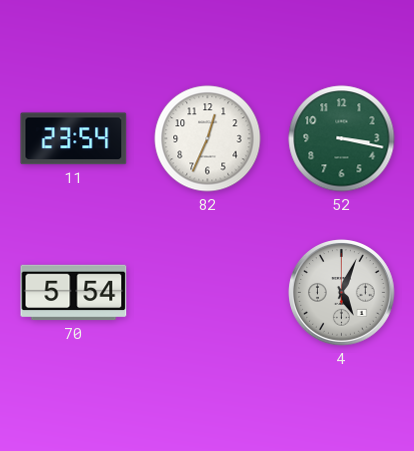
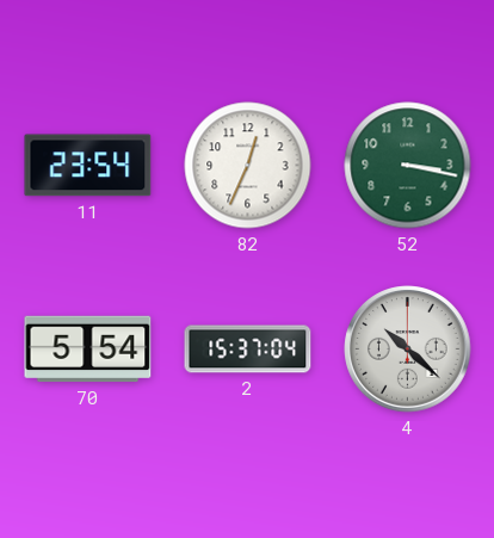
2: none -> 15:37 (248, 350)
4: 5:04 -> 10:22 (408, 350)
